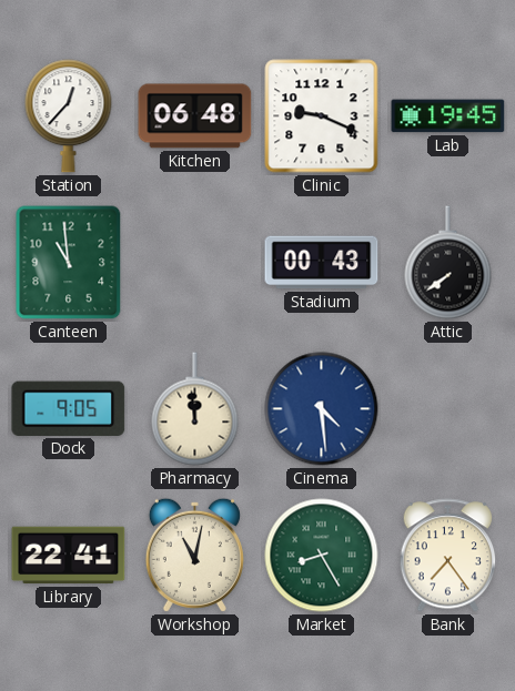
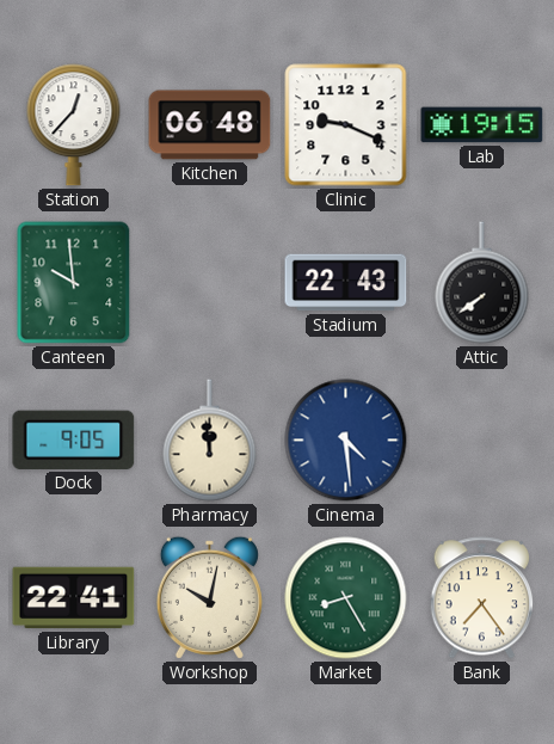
Lab: 19:45 -> 19:15 (482, 125)
Canteen: 10:59 -> 9:59 (74, 283)
Stadium: 00:43 -> 22:43 (346, 283)
Workshop: 11:02 -> 10:02 (209, 597)
